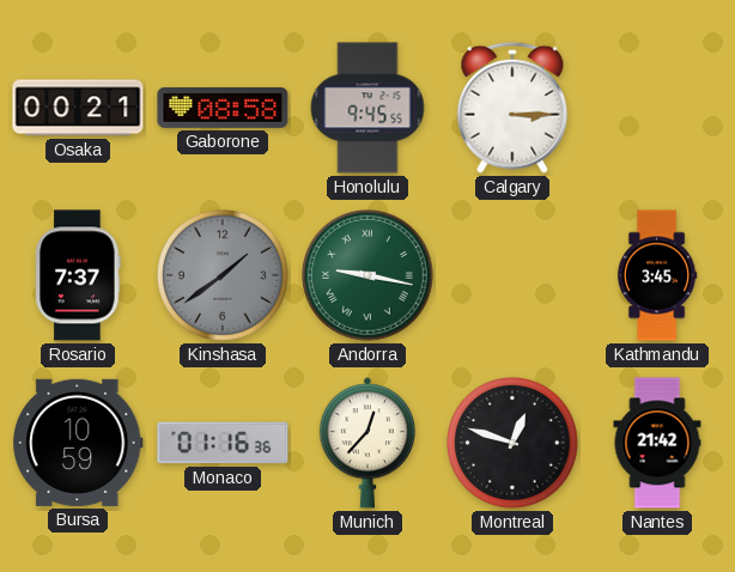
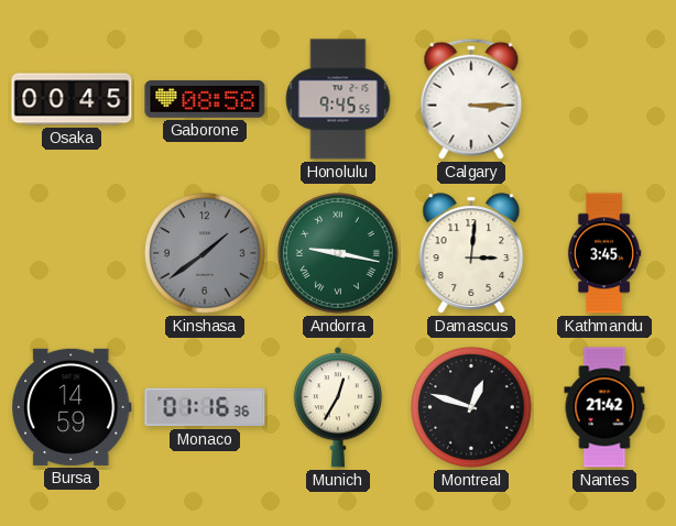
Osaka: 00:21 -> 00:45 (72, 99)
Rosario: 7:37 -> none (78, 275)
Damascus: none -> 3:01 (471, 253)
Bursa: 10:59 -> 14:59 (72, 407)
Munich: 12:37 -> 12:35 (337, 407)
